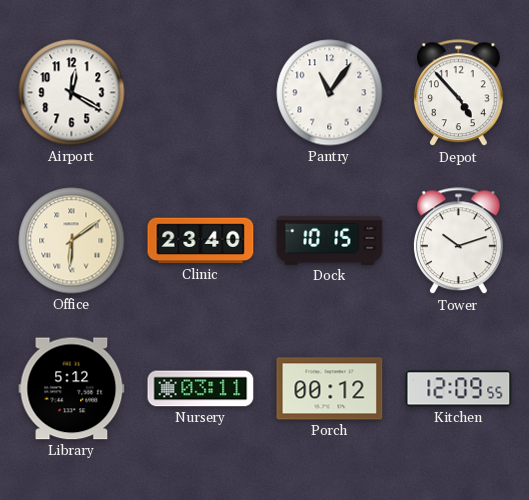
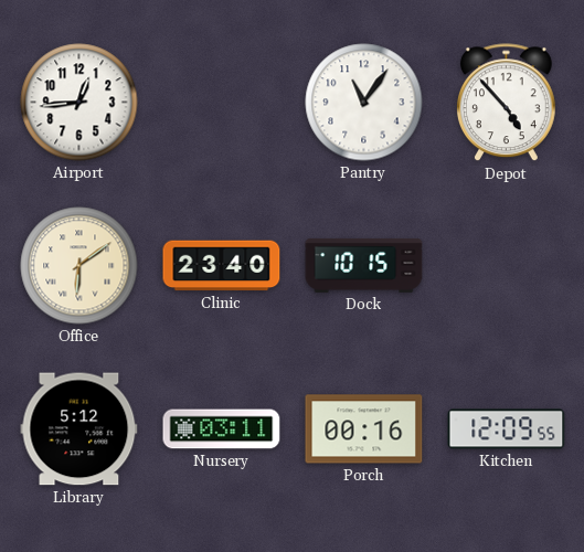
Airport: 12:20 -> 12:44 (79, 103)
Tower: 10:12 -> none (458, 241)
Porch: 00:12 -> 00:16 (364, 429)
